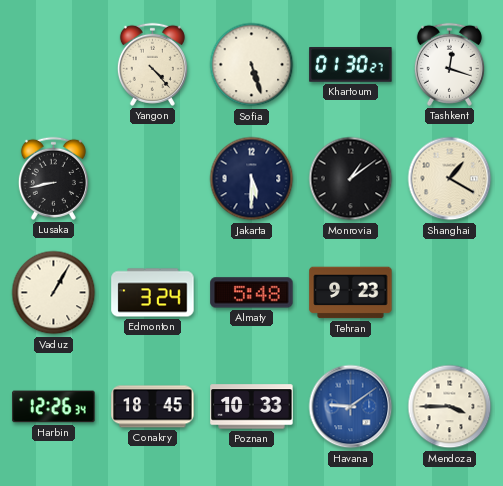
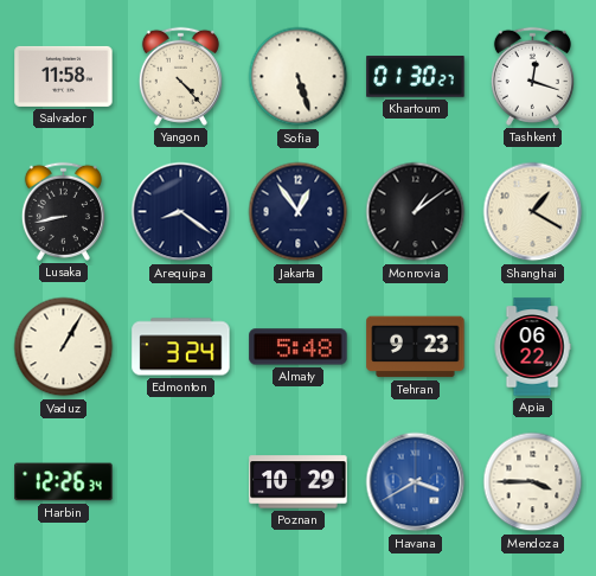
Salvador: none -> 11:58 (64, 76)
Arequipa: none -> 8:21 (181, 212)
Jakarta: 5:30 -> 12:54 (299, 212)
Apia: none -> 06:22 (532, 347)
Conakry: 18:45 -> none (153, 407)
Poznan: 10:33 -> 10:29 (299, 482)
Havana: 9:09 -> 3:40 (416, 482)
